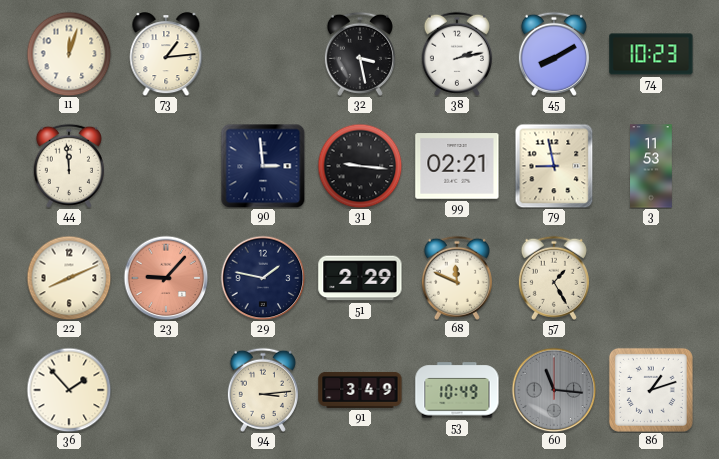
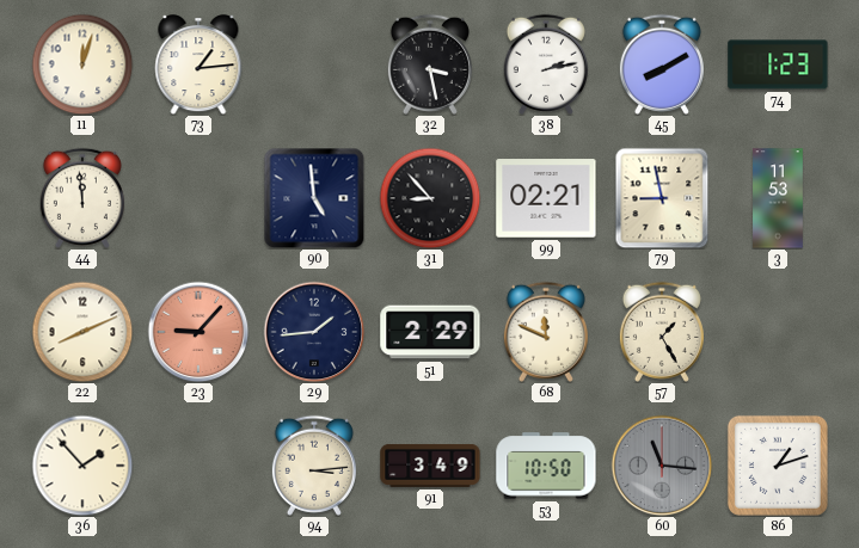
74: 10:23 -> 1:23 (778, 64)
90: 2:59 -> 4:59 (314, 198)
31: 9:16 -> 8:53 (430, 198)
29: 1:47 -> 1:44 (314, 332)
53: 10:49 -> 10:50 (546, 466)
